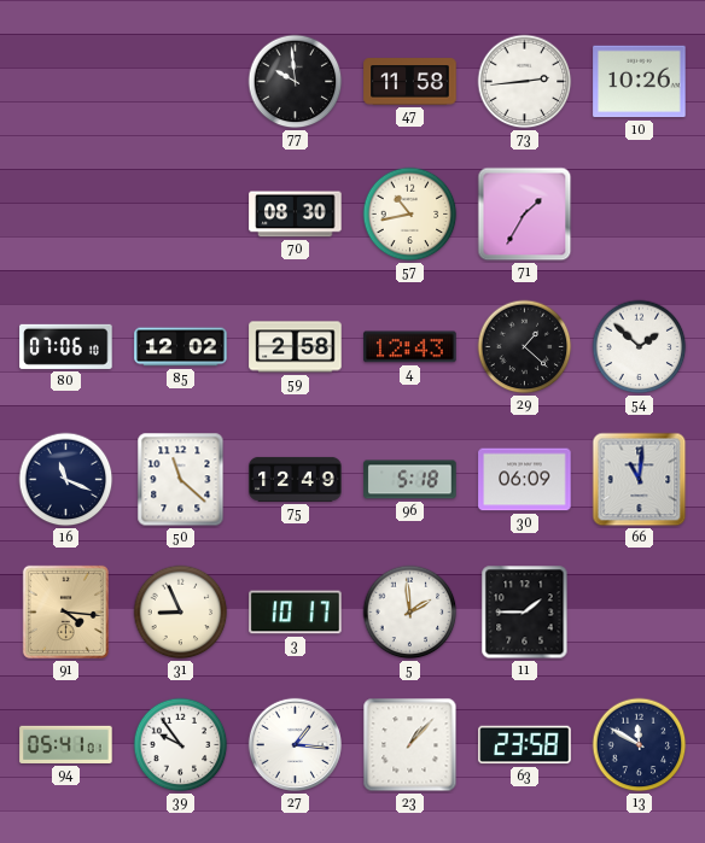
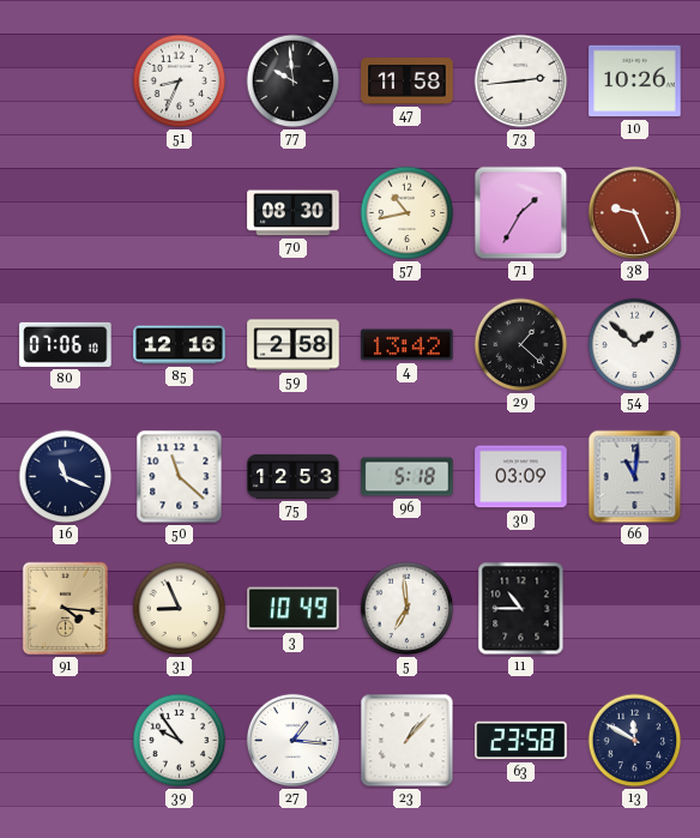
51: none -> 8:34 (180, 82)
38: none -> 9:26 (634, 212)
85: 12:02 -> 12:16 (180, 345)
4: 12:43 -> 13:42 (408, 345)
75: 12:49 -> 12:53 (294, 476)
30: 06:09 -> 03:09 (521, 477)
3: 10:17 -> 10:49 (294, 609)
5: 1:59 -> 6:59 (408, 609)
11: 1:45 -> 10:45 (521, 609)
94: 05:41 -> none (66, 744)
